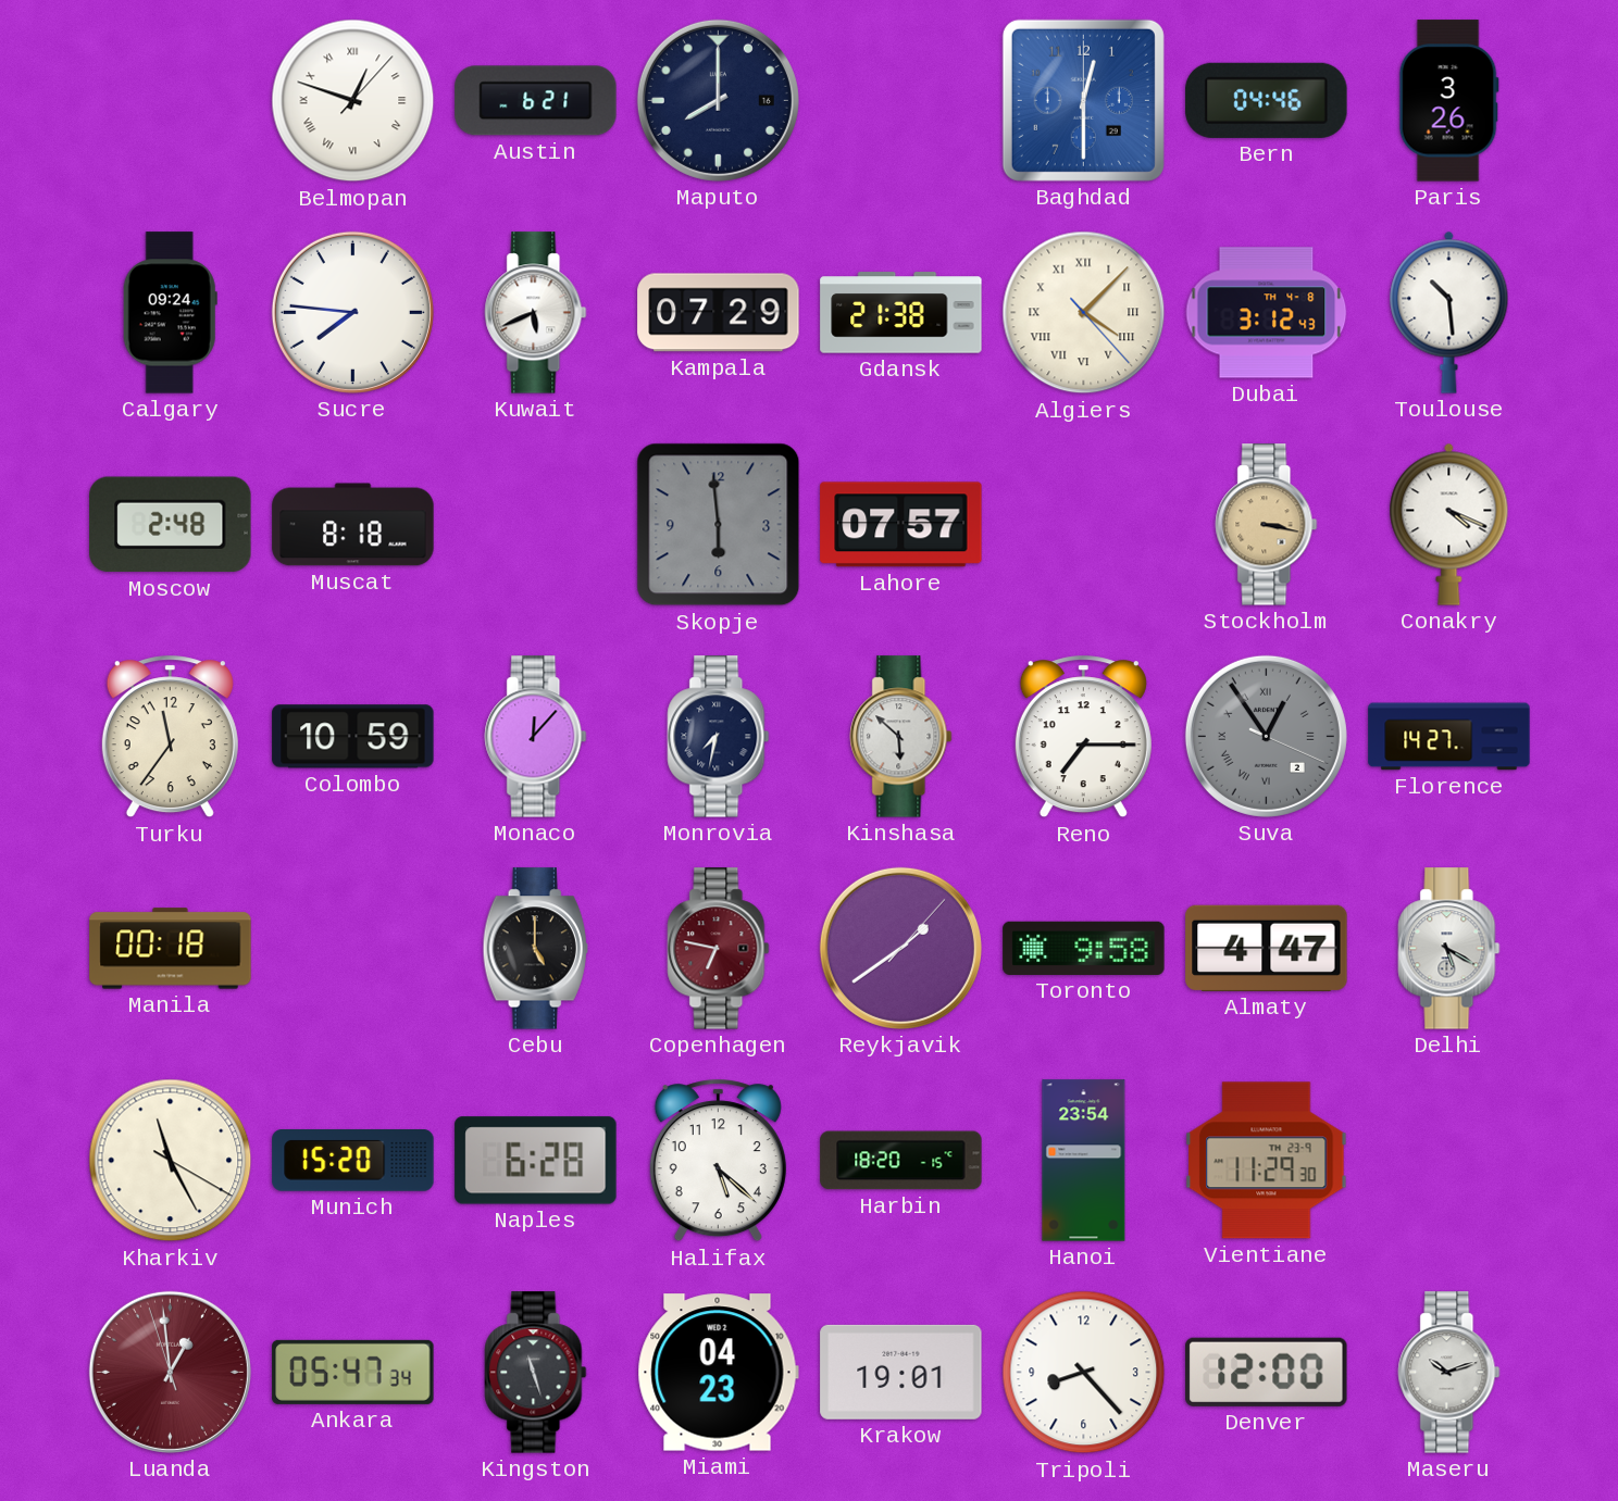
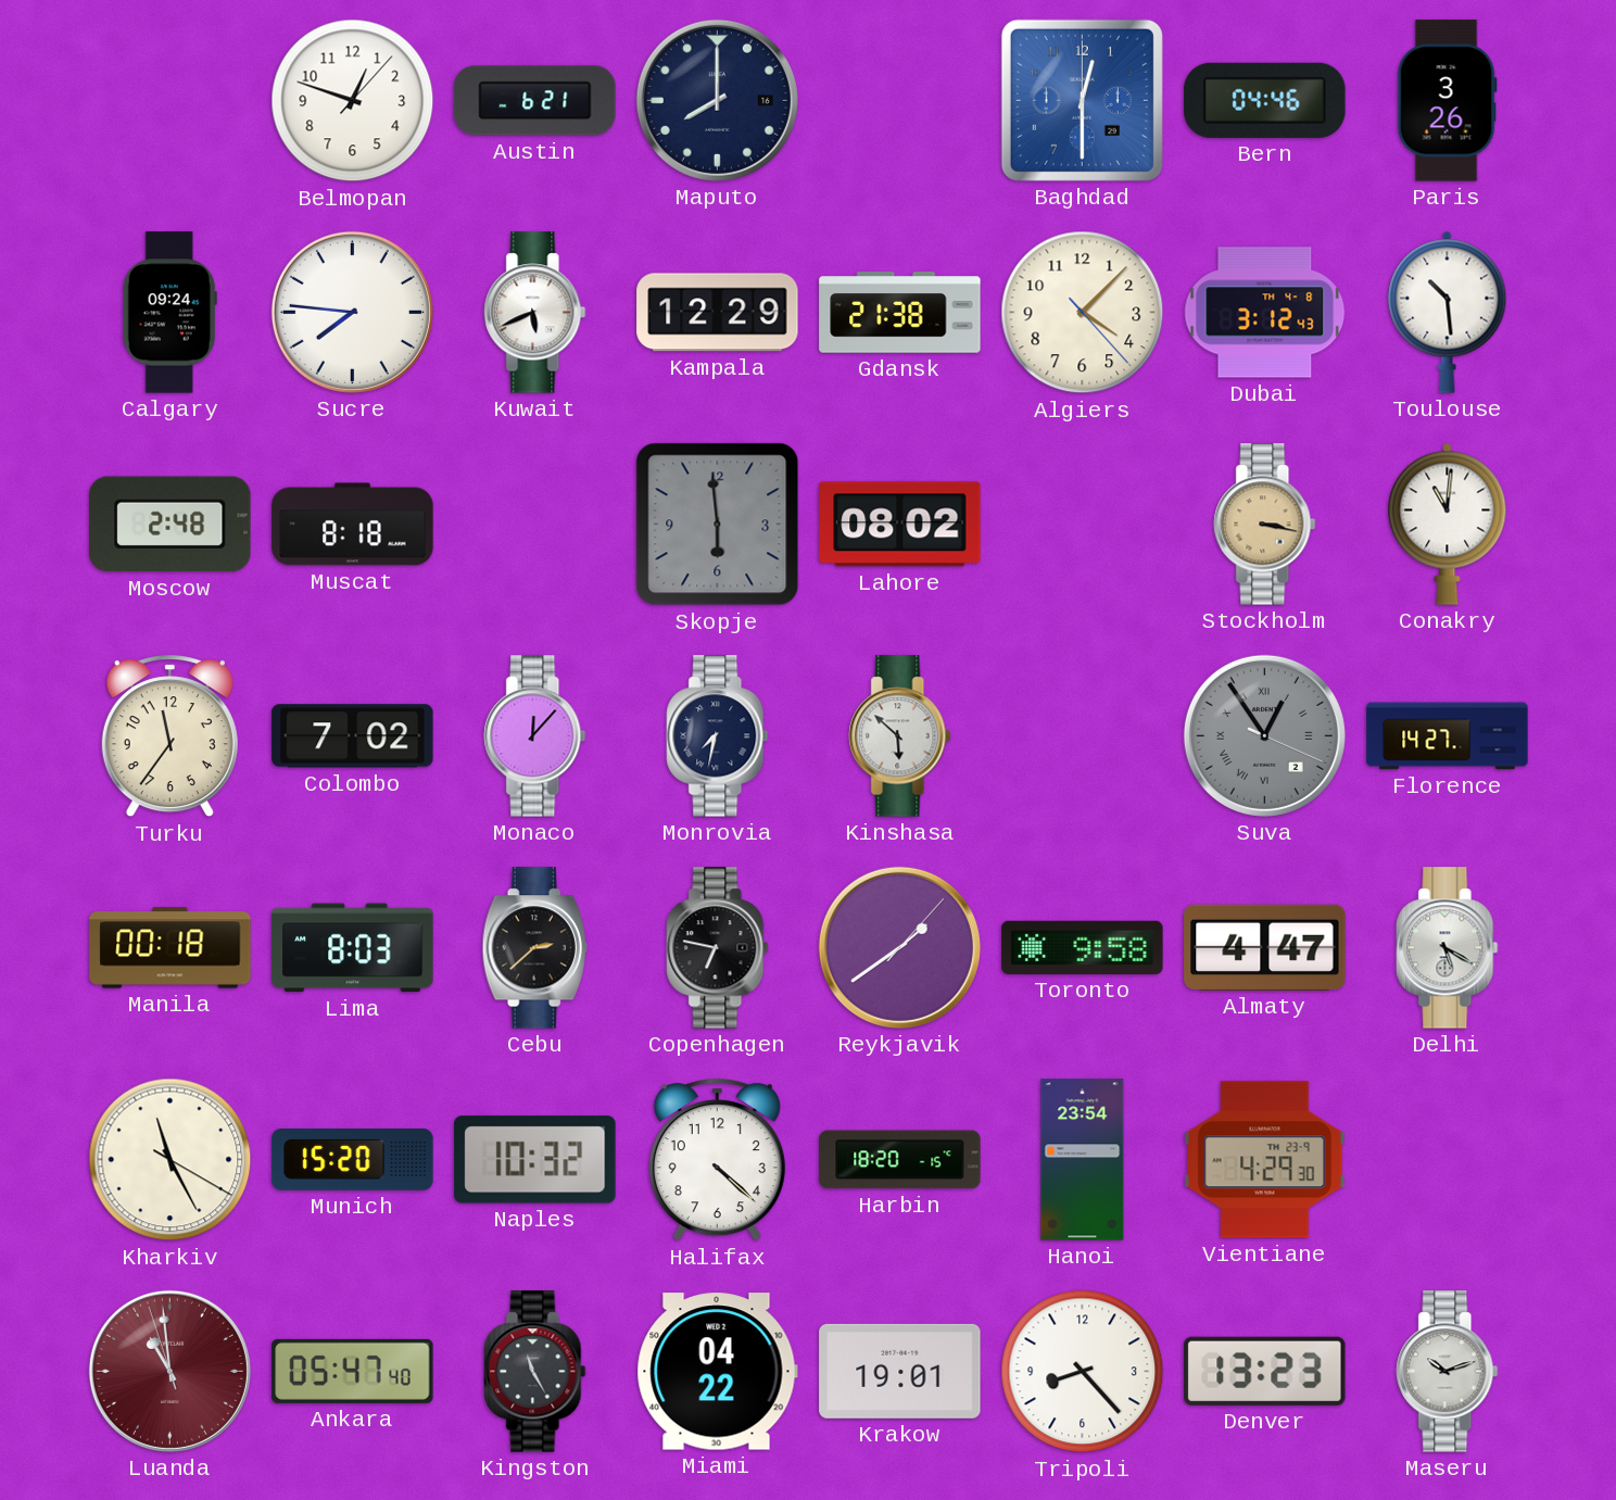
Belmopan numerals: Roman -> Arabic (353, 101)
Kampala: 07:29 -> 12:29 (718, 313)
Algiers numerals: Roman -> Arabic (1083, 313)
Lahore: 07:57 -> 08:02 (900, 525)
Conakry: 4:19 -> 11:01 (1448, 524)
Colombo: 10:59 -> 7:02 (353, 736)
Reno: 7:15 -> none (1083, 737)
Lima: none -> 8:03 (353, 948)
Cebu: 5:00 -> 2:38 (534, 948)
Copenhagen dial: burgundy -> black (718, 948)
Naples: 6:28 -> 10:32 (535, 1160)
Halifax: 5:22 -> 4:22 (717, 1160)
Vientiane: 11:29 -> 4:29 (1265, 1160)
Luanda: 12:58 -> 10:58 (169, 1371)
Ankara: 05:47:34 -> 05:47:40 (353, 1371)
Kingston: 11:27 -> 11:25 (535, 1372)
Miami: 04:23 -> 04:22 (717, 1372)
Denver: 12:00 -> 13:23 (1265, 1371)
